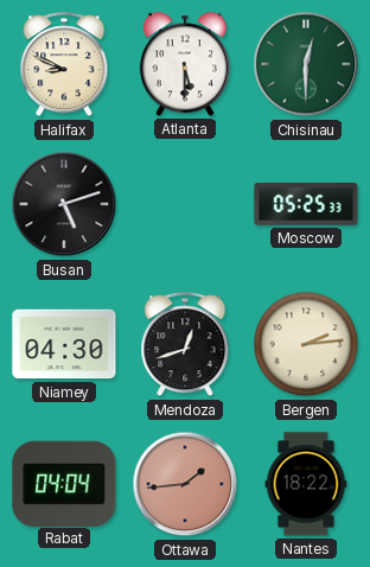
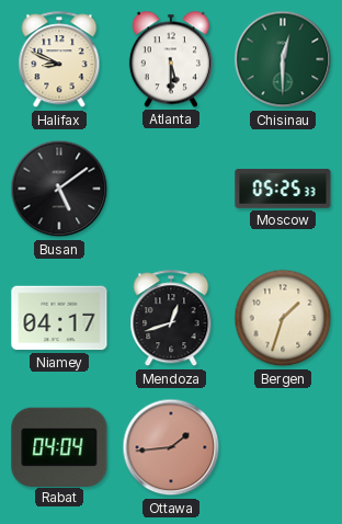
Busan: 5:12 -> 5:09 (59, 189)
Niamey: 04:30 -> 04:17 (59, 318)
Bergen: 2:14 -> 1:33 (283, 318)
Nantes: 18:22 -> none (306, 484)
